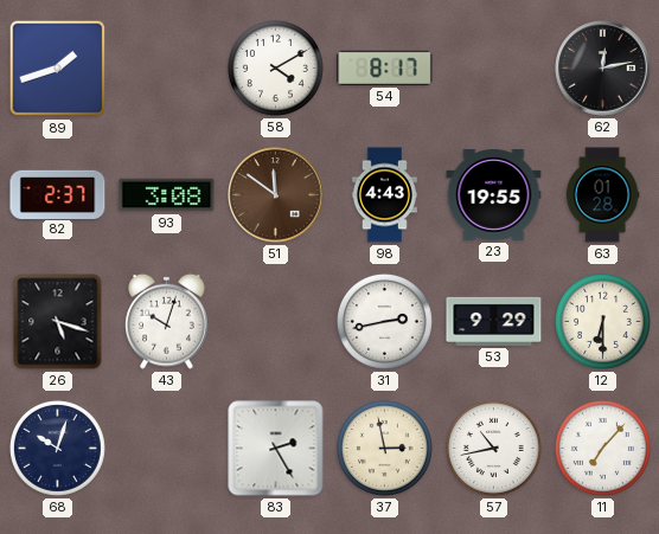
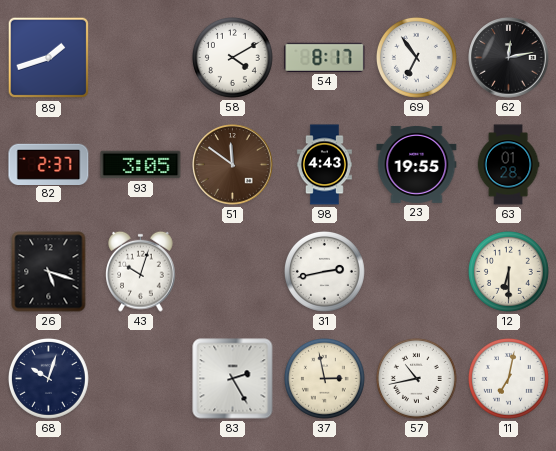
69: none -> 6:54 (416, 57)
93: 3:08 -> 3:05 (141, 165)
53: 9:29 -> none (494, 321)
11: 7:07 -> 7:02 (508, 378)
